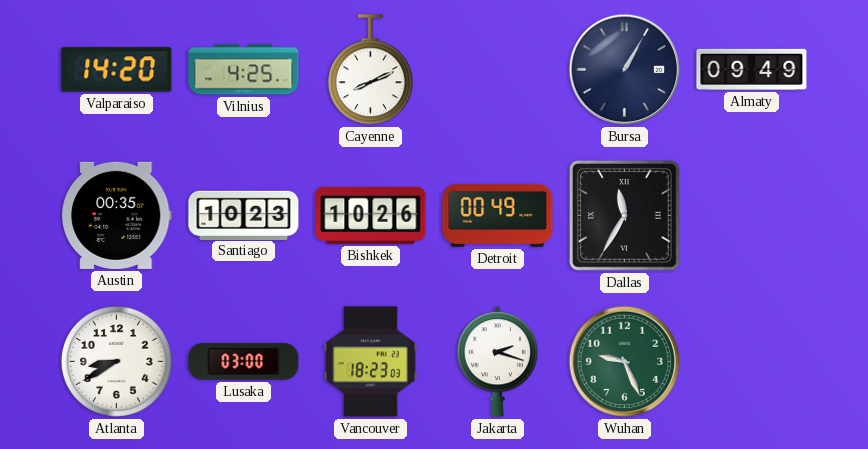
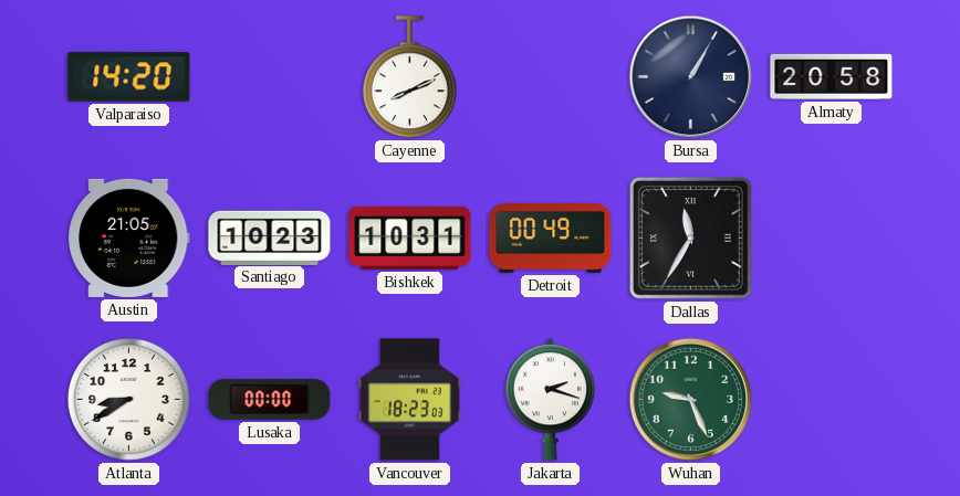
Vilnius: 4:25 -> none (244, 70)
Almaty: 09:49 -> 20:58 (832, 76)
Austin: 00:35 -> 21:05 (129, 238)
Bishkek: 10:26 -> 10:31 (410, 238)
Lusaka: 03:00 -> 00:00 (270, 400)
